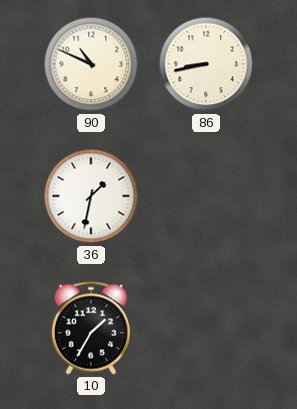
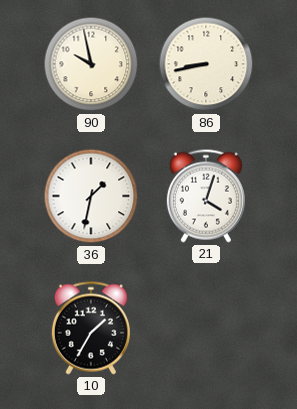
90: 10:49 -> 9:58 (91, 64)
21: none -> 4:03 (206, 196)
